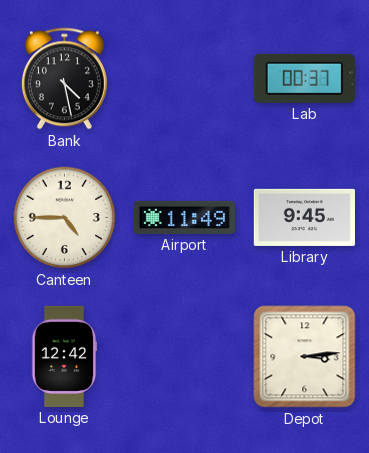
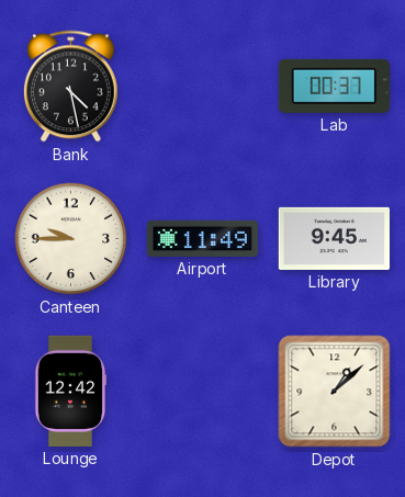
Canteen: 4:45 -> 9:45 (71, 239)
Depot: 3:14 -> 1:08 (335, 392)
